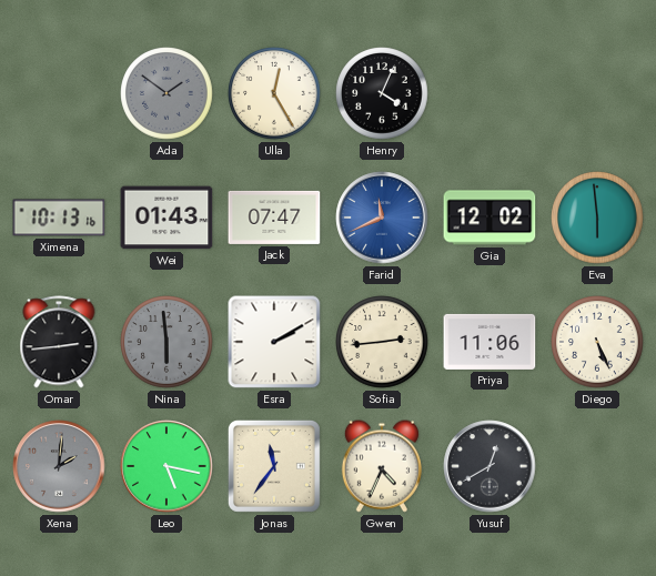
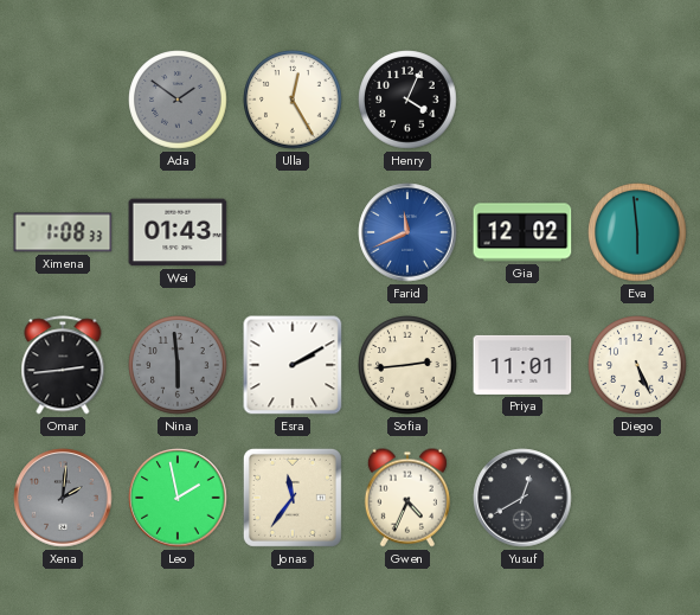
Ximena: 10:13 -> 1:08 (63, 232)
Jack: 07:47 -> none (274, 218)
Priya: 11:06 -> 11:01 (522, 365)
Leo: 5:17 -> 1:58 (178, 498)
